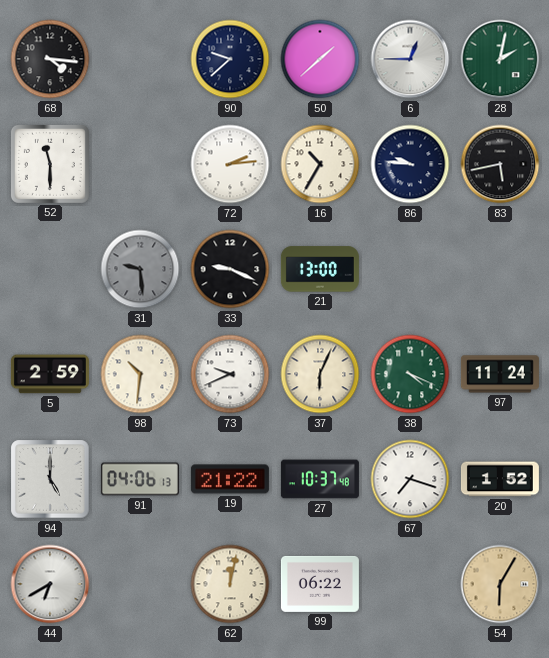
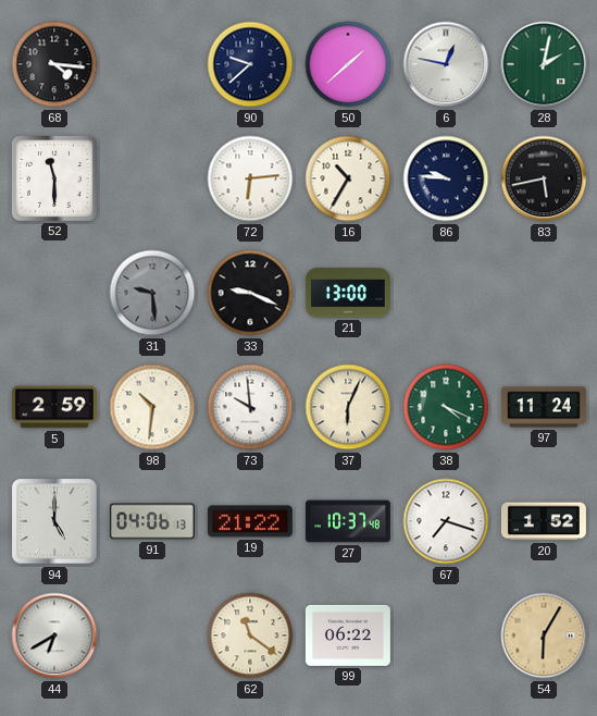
6: 12:45 -> 12:47 (446, 64)
72: 2:14 -> 6:14 (250, 178)
73: 9:41 -> 9:59 (250, 407)
62: 12:02 -> 11:21 (250, 635)
